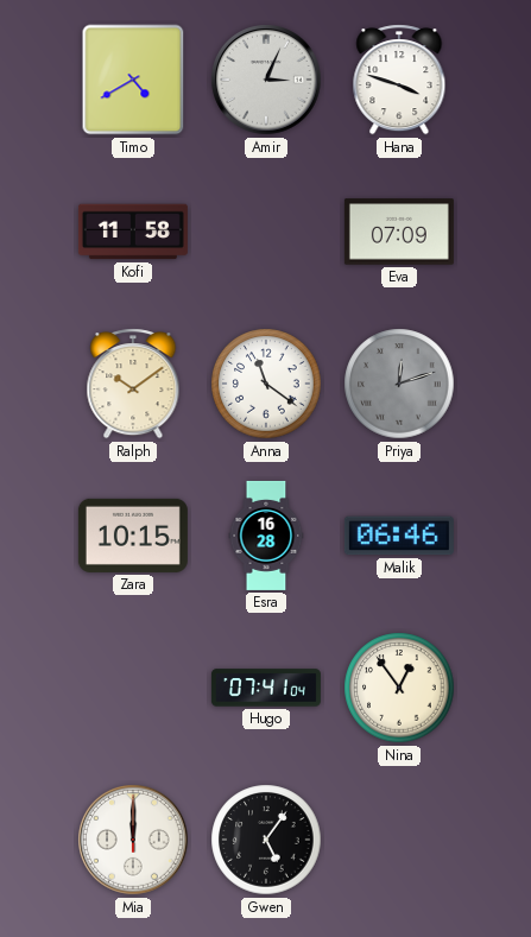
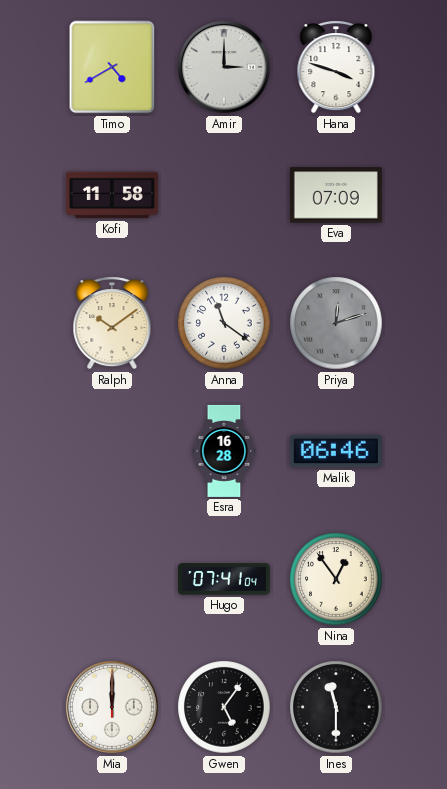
Amir: 3:04 -> 3:00 (224, 67)
Zara: 10:15 -> none (133, 536)
Ines: none -> 11:30 (336, 707)
